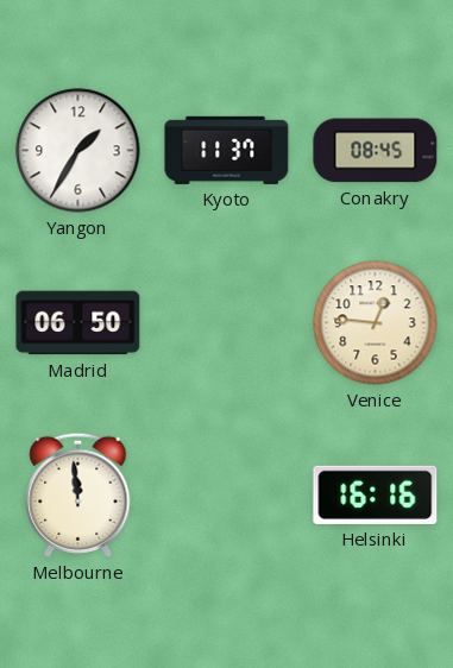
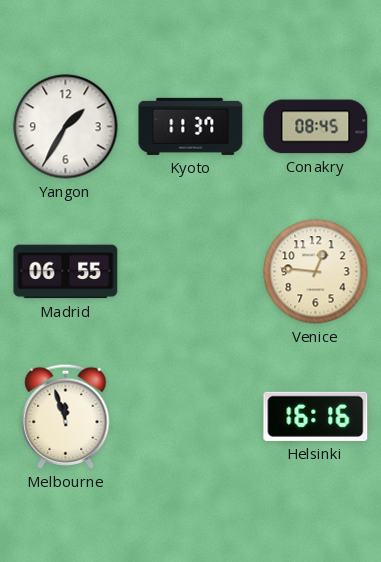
Madrid: 06:50 -> 06:55 (66, 272)
Melbourne: 11:59 -> 11:57 (66, 416)
